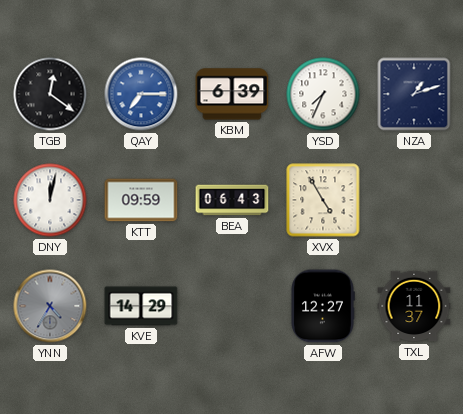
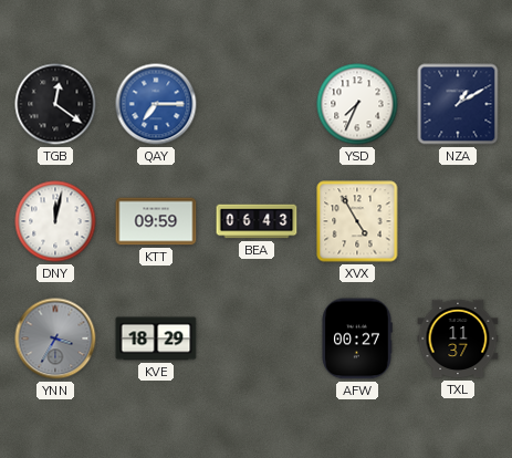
KBM: 6:39 -> none (232, 94)
NZA: 1:12 -> 1:10 (458, 104)
YNN: 4:35 -> 3:35 (55, 339)
KVE: 14:29 -> 18:29 (156, 339)
AFW: 12:27 -> 00:27 (357, 339)
